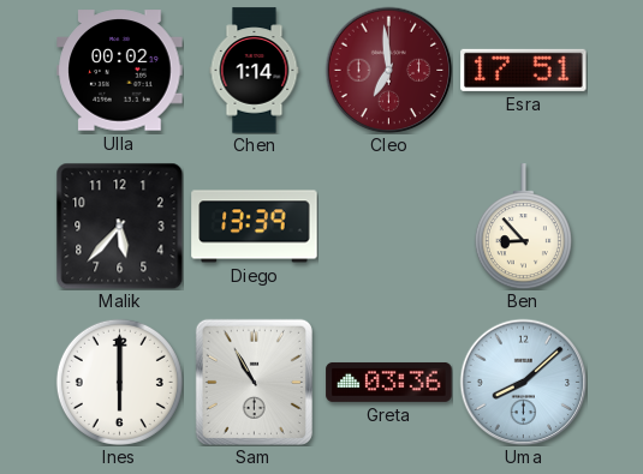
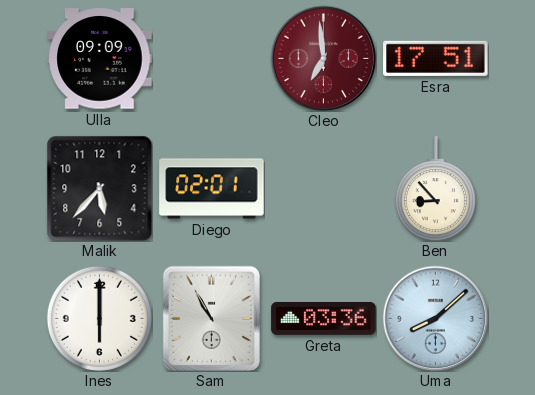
Ulla: 00:02 -> 09:09 (100, 59)
Chen: 1:14 -> none (255, 71)
Diego: 13:39 -> 02:01 (212, 189)
